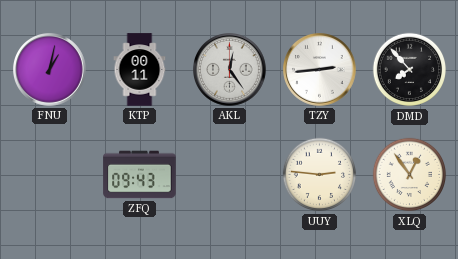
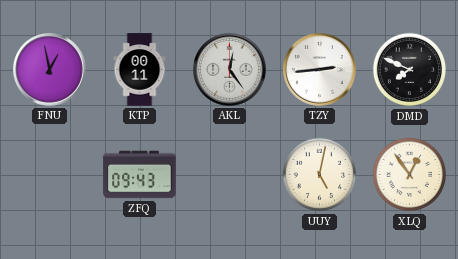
FNU: 1:02 -> 12:58 (50, 70)
DMD: 7:53 -> 7:49 (410, 70)
UUY: 2:46 -> 5:02 (320, 175)
